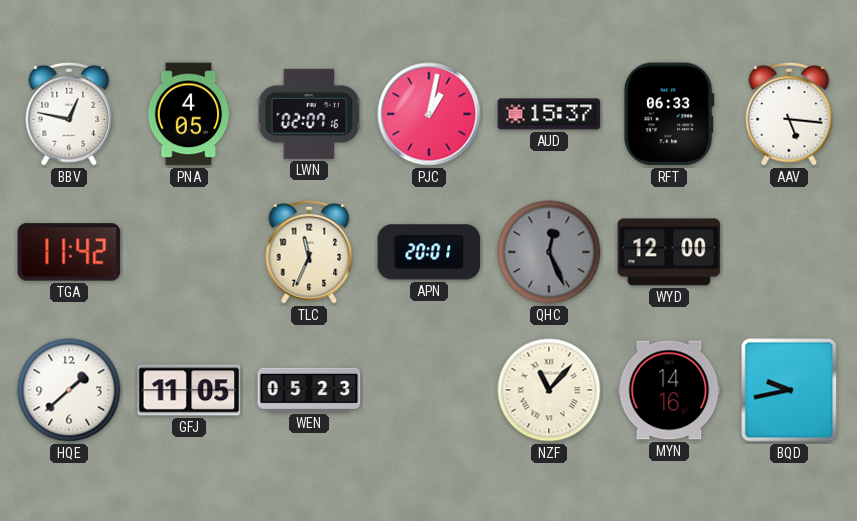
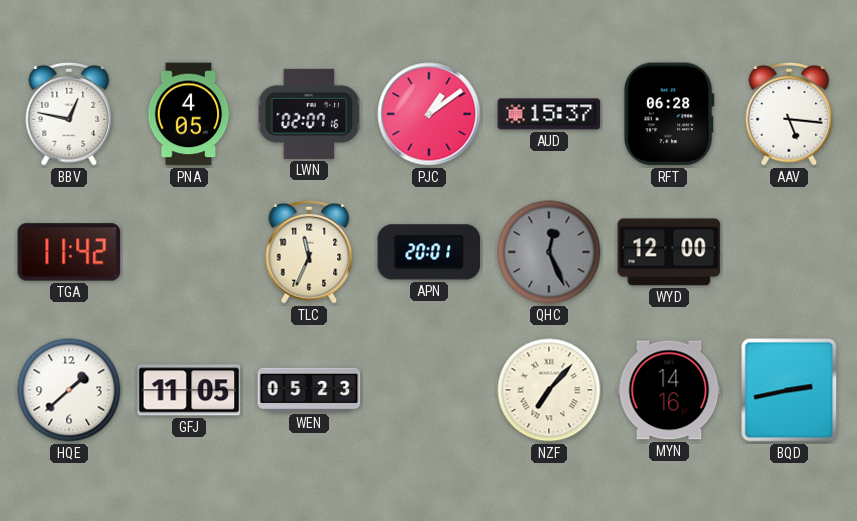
PJC: 1:02 -> 1:09 (429, 114)
RFT: 06:33 -> 06:28 (669, 114)
NZF: 11:07 -> 7:07 (549, 390)
BQD: 9:43 -> 2:43 (789, 390)
